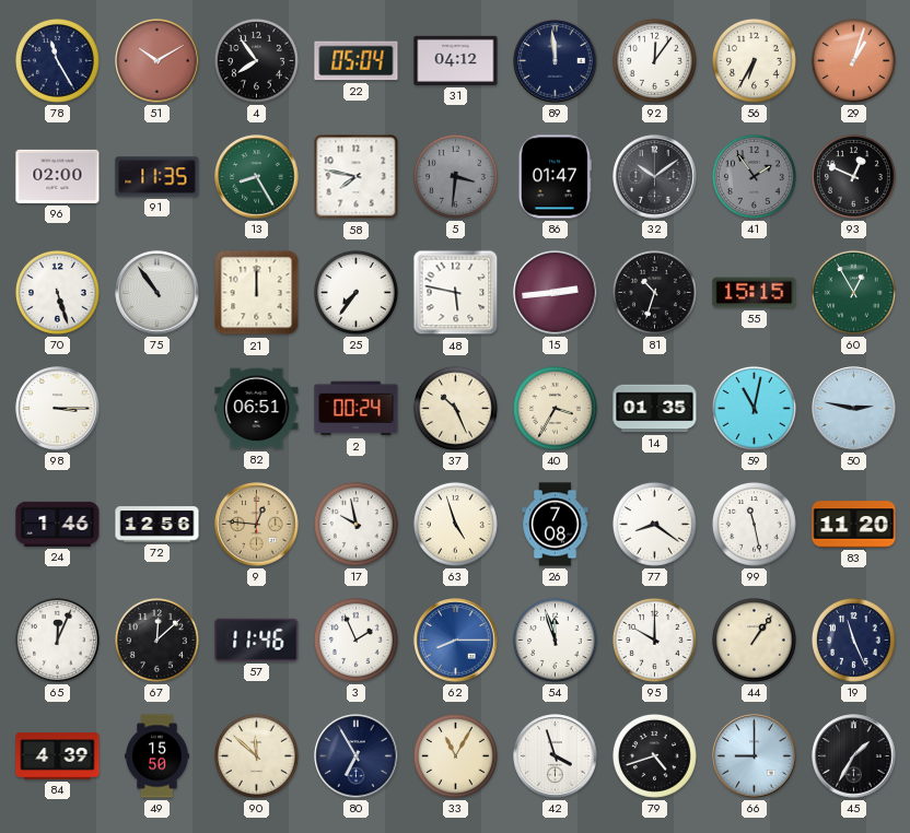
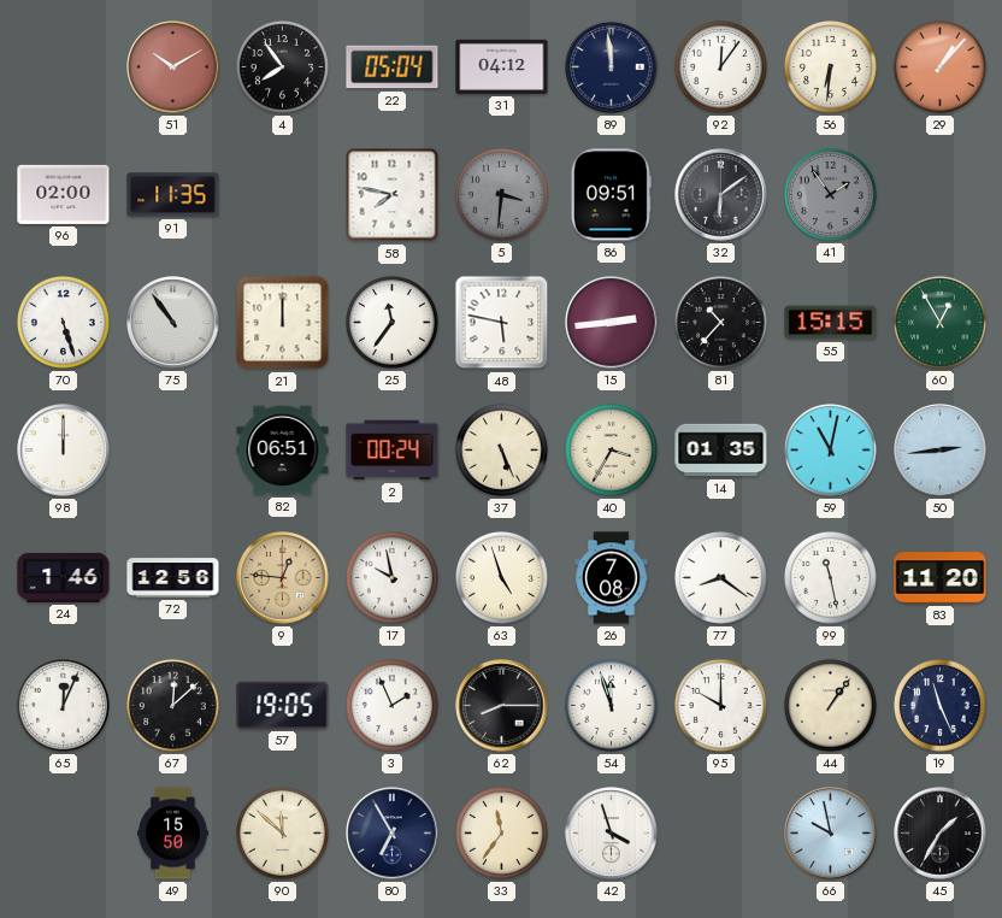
78: 11:25 -> none (57, 60)
56: 6:35 -> 6:31 (830, 66)
29: 1:03 -> 1:07 (939, 66)
13: 8:25 -> none (257, 177)
86: 01:47 -> 09:51 (611, 195)
32: 10:09 -> 6:09 (721, 195)
93: 12:49 -> none (853, 176)
25: 7:36 -> 11:36 (391, 322)
81: 10:33 -> 10:37 (720, 322)
98: 3:15 -> 12:00 (64, 451)
37: 10:26 -> 5:26 (501, 449)
50: 2:47 -> 2:44 (941, 451)
57: 11:46 -> 19:05 (283, 705)
62 dial: blue -> black (502, 706)
84: 4:39 -> none (58, 756)
33: 11:05 -> 11:36 (501, 832)
79: 4:42 -> none (654, 755)
66: 9:00 -> 9:58 (831, 834)
